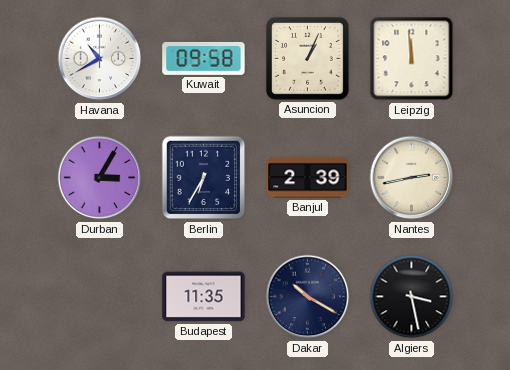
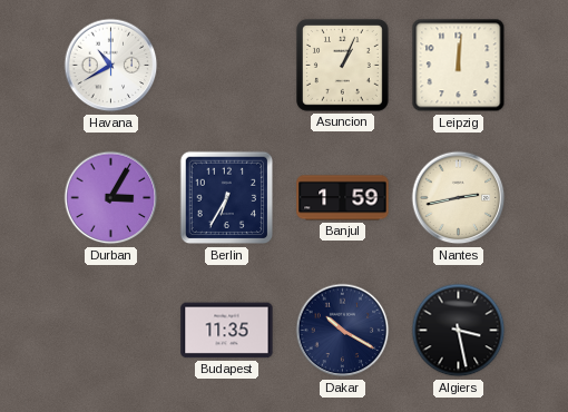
Kuwait: 09:58 -> none (204, 58)
Leipzig: 11:59 -> 12:01 (459, 66)
Banjul: 2:39 -> 1:59 (343, 198)
